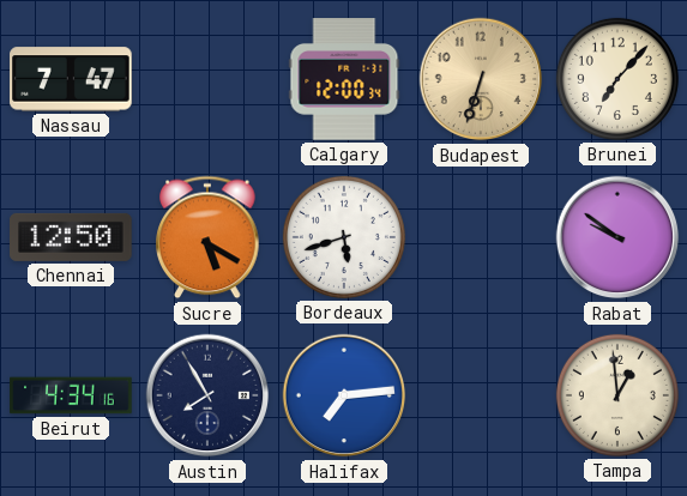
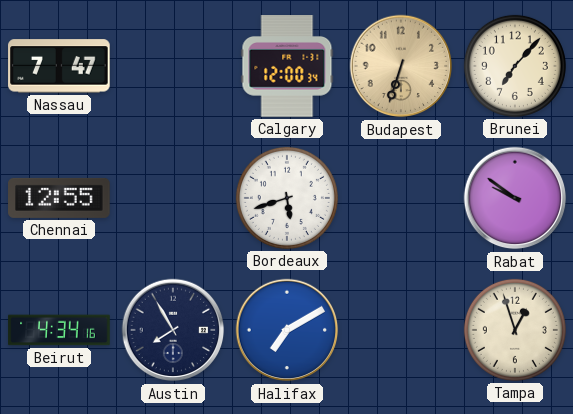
Chennai: 12:50 -> 12:55 (59, 198)
Sucre: 5:20 -> none (207, 237)
Halifax: 7:14 -> 7:10 (287, 330)
Tampa: 12:59 -> 12:57 (515, 330)
